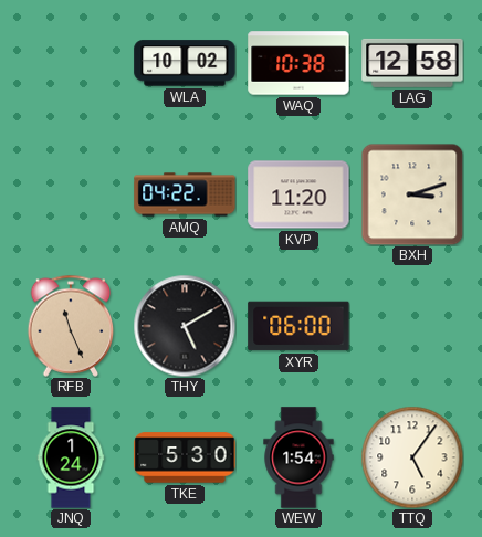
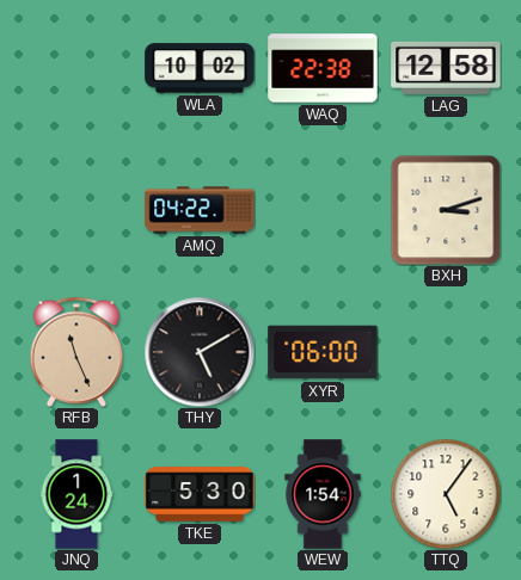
WAQ: 10:38 -> 22:38 (323, 68)
KVP: 11:20 -> none (298, 194)
